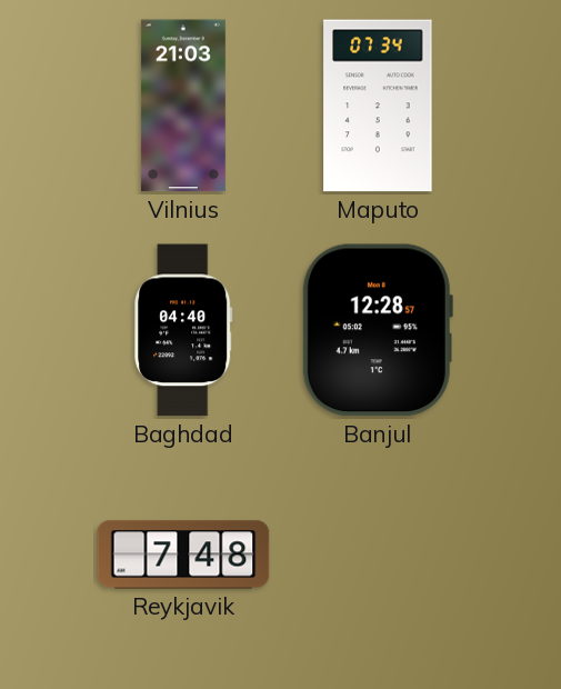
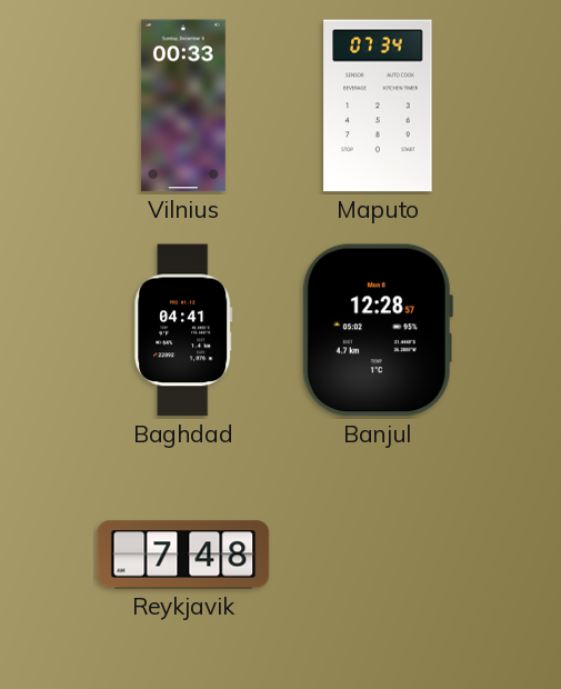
Vilnius: 21:03 -> 00:33 (183, 106)
Baghdad: 04:40 -> 04:41 (183, 330)
